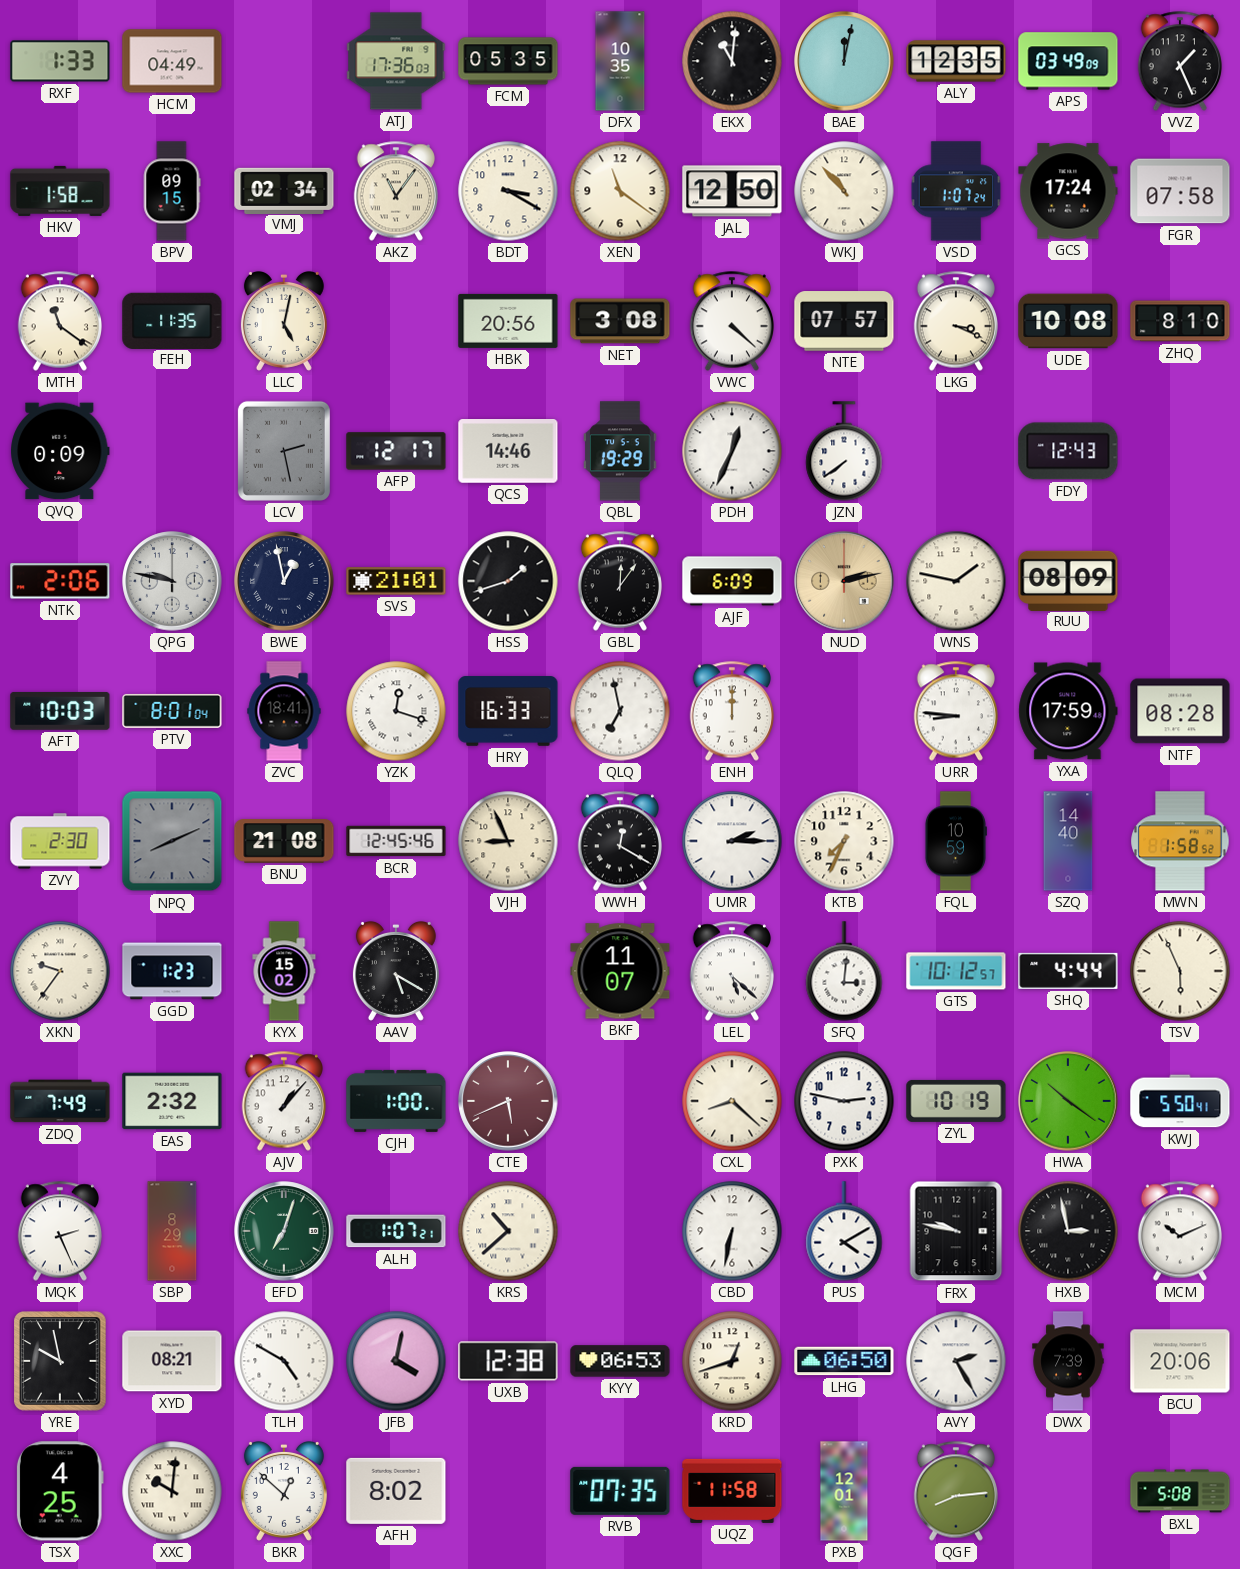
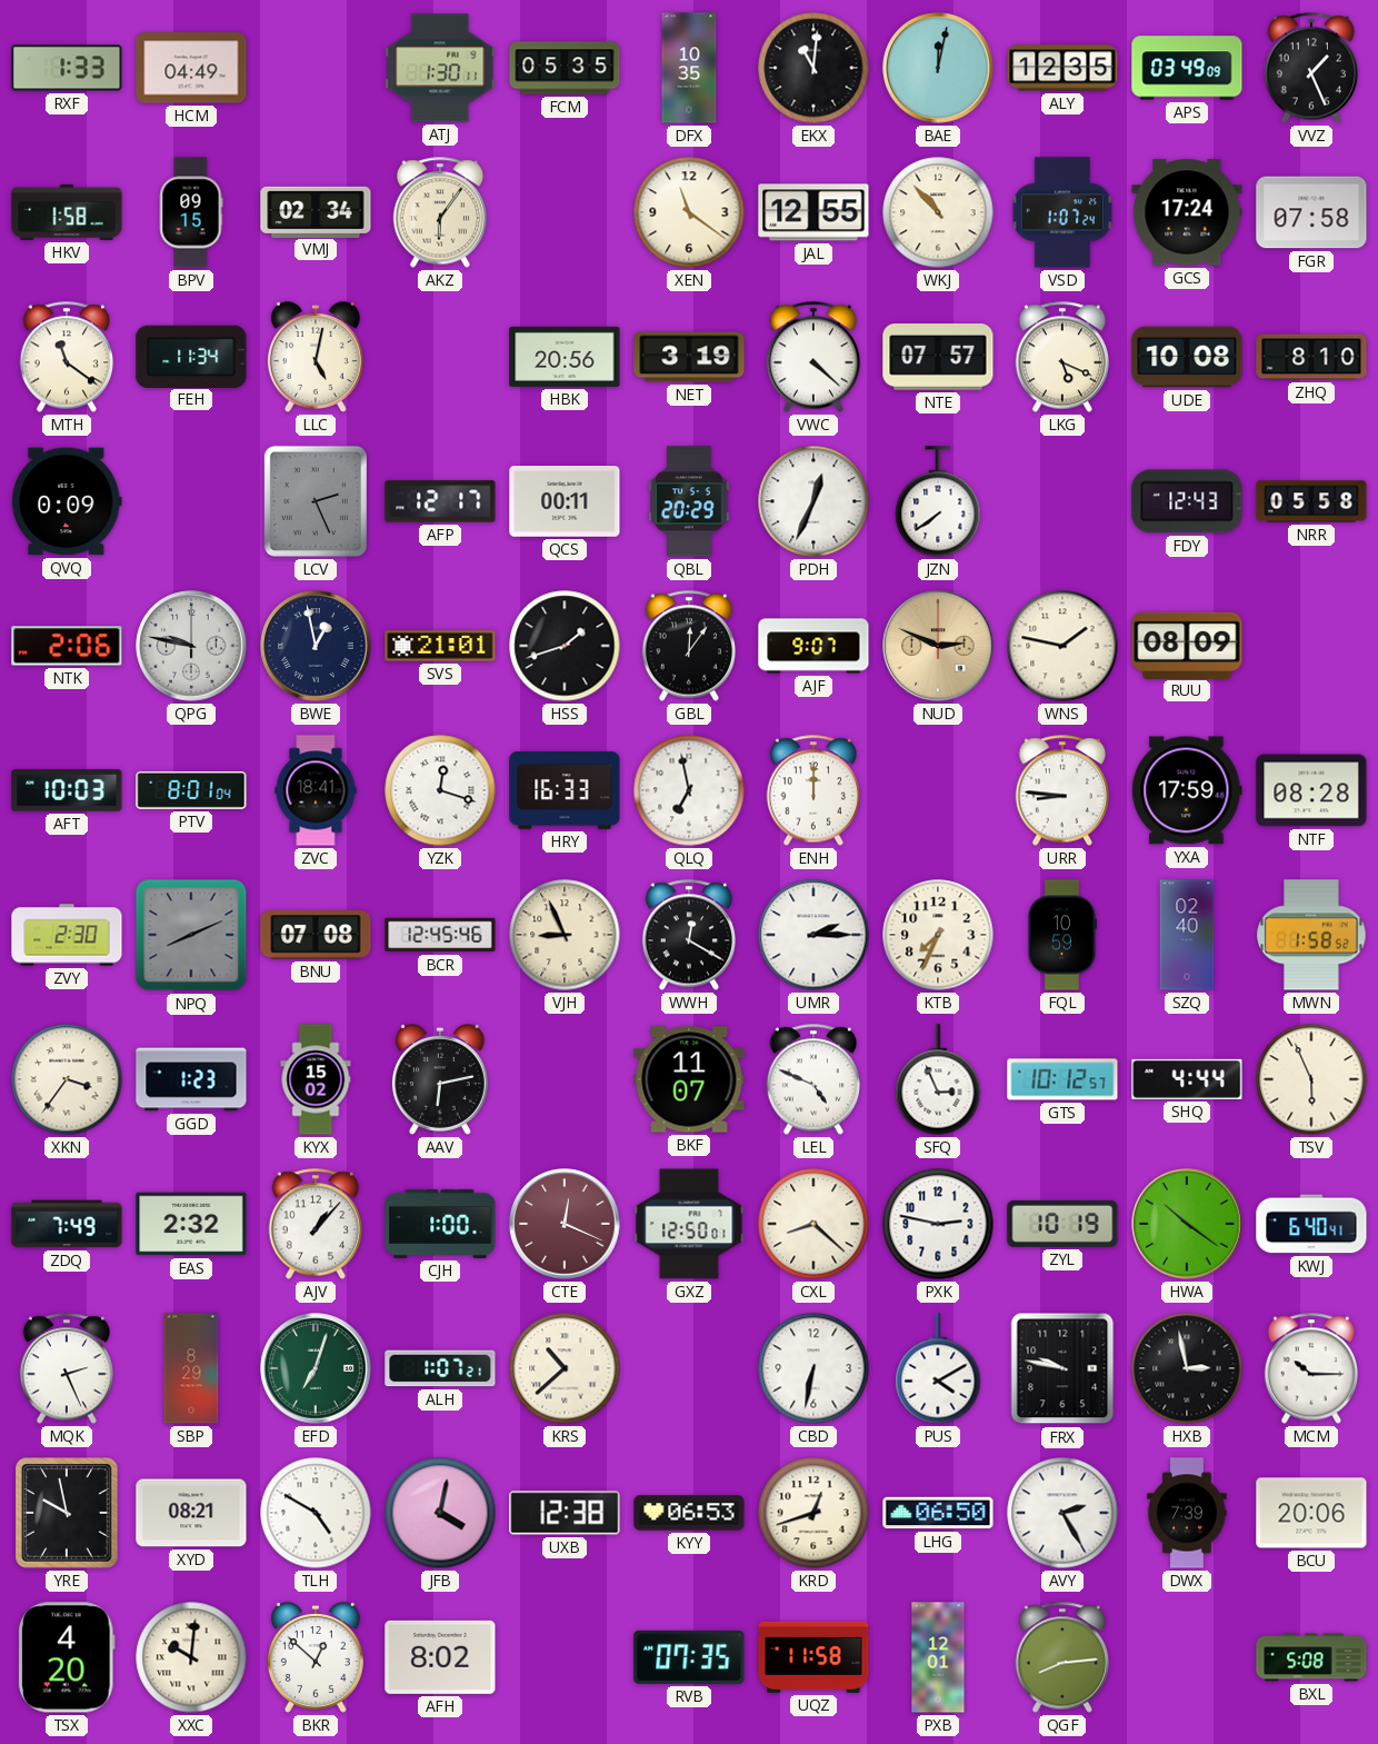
ATJ: 17:36 -> 1:30 (440, 68)
AKZ: 11:06 -> 6:06 (439, 212)
BDT: 3:20 -> none (508, 191)
JAL: 12:50 -> 12:55 (813, 212)
FEH: 11:35 -> 11:34 (191, 356)
NET: 3:08 -> 3:19 (689, 357)
LKG: 3:19 -> 5:19 (1061, 357)
LCV: 2:28 -> 2:26 (316, 501)
QCS: 14:46 -> 00:11 (565, 501)
QBL: 19:29 -> 20:29 (689, 501)
NRR: none -> 05:58 (1311, 501)
AJF: 6:09 -> 9:07 (813, 646)
NUD: 2:13 -> 2:49 (938, 646)
BNU: 21:08 -> 07:08 (316, 935)
SZQ: 14:40 -> 02:40 (1187, 935)
XKN: 9:36 -> 3:36 (67, 1079)
AAV: 5:20 -> 6:13 (440, 1079)
LEL: 5:22 -> 4:49 (812, 1079)
SFQ: 3:01 -> 2:56 (938, 1079)
CTE: 5:41 -> 12:19 (565, 1224)
GXZ: none -> 12:50 (689, 1224)
KWJ: 5:50 -> 6:40 (1311, 1224)
MCM: 10:11 -> 10:15 (1310, 1368)
TSX: 4:25 -> 4:20 (67, 1657)
